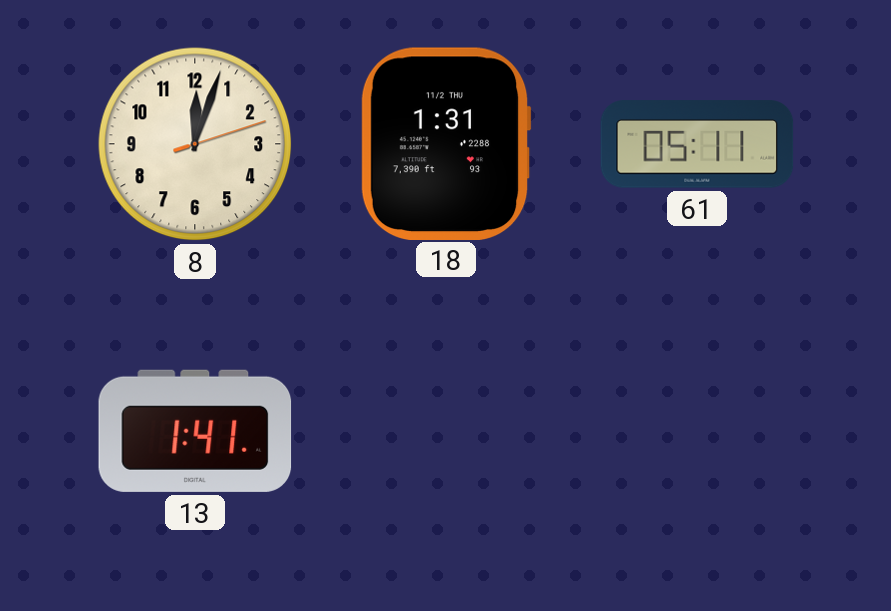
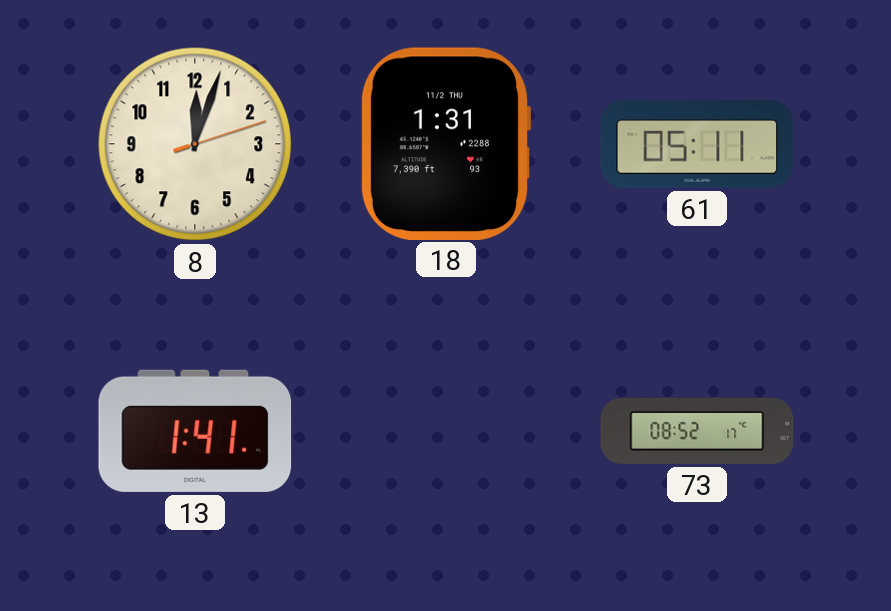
73: none -> 08:52 (697, 431)
